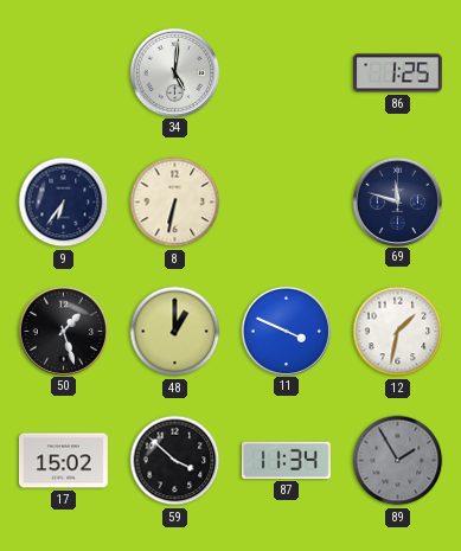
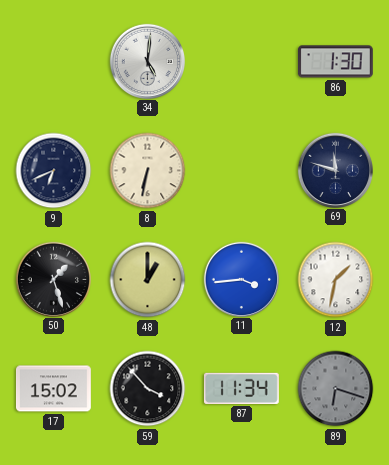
86: 1:25 -> 1:30 (335, 62)
9: 6:36 -> 6:41 (54, 171)
11: 3:49 -> 3:44 (241, 279)
59: 3:52 -> 3:53 (148, 389)
89: 1:55 -> 6:18 (336, 389)
